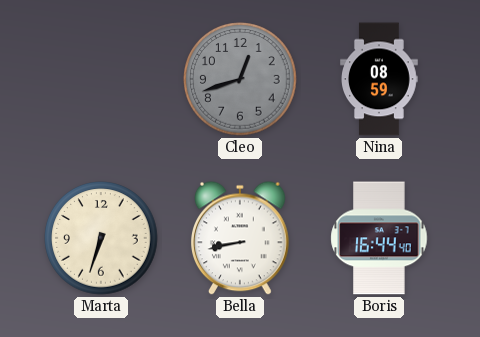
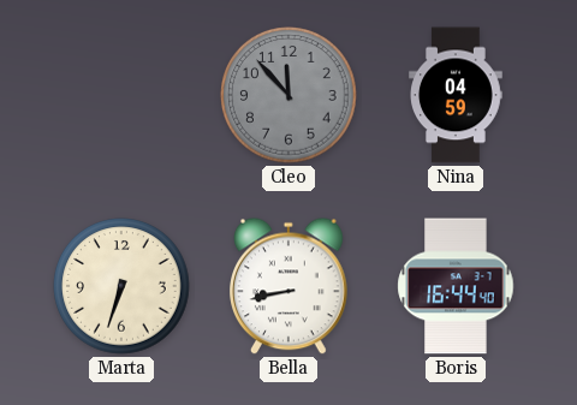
Cleo: 12:42 -> 11:53 (288, 95)
Nina: 08:59 -> 04:59 (457, 95)
